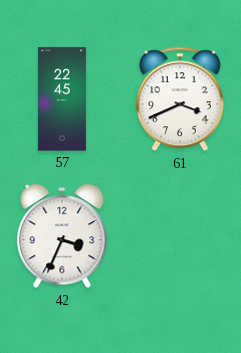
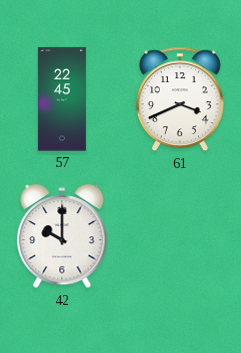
42: 3:34 -> 10:00 (62, 237)
